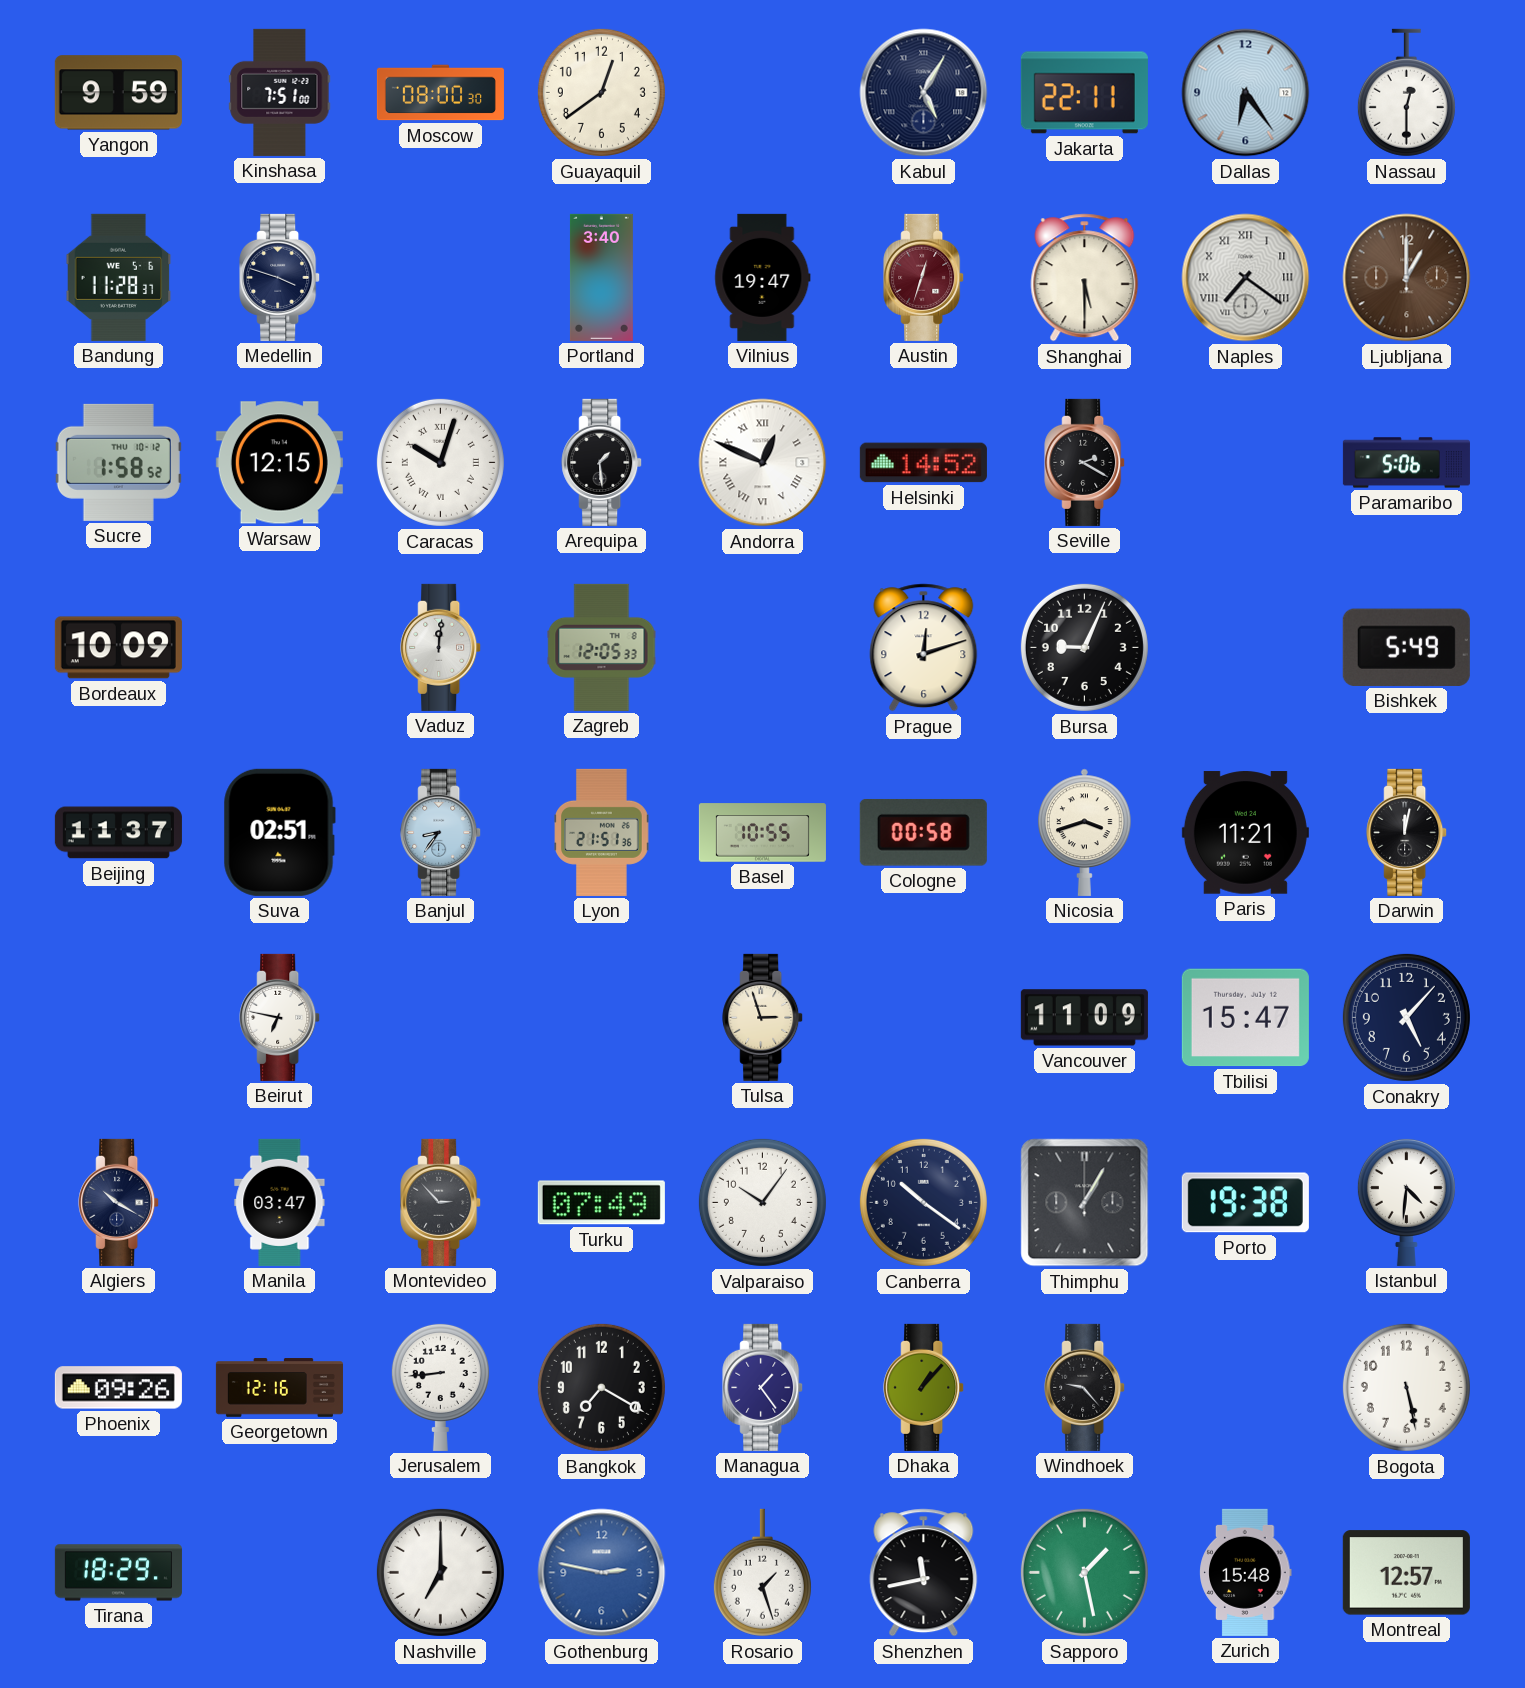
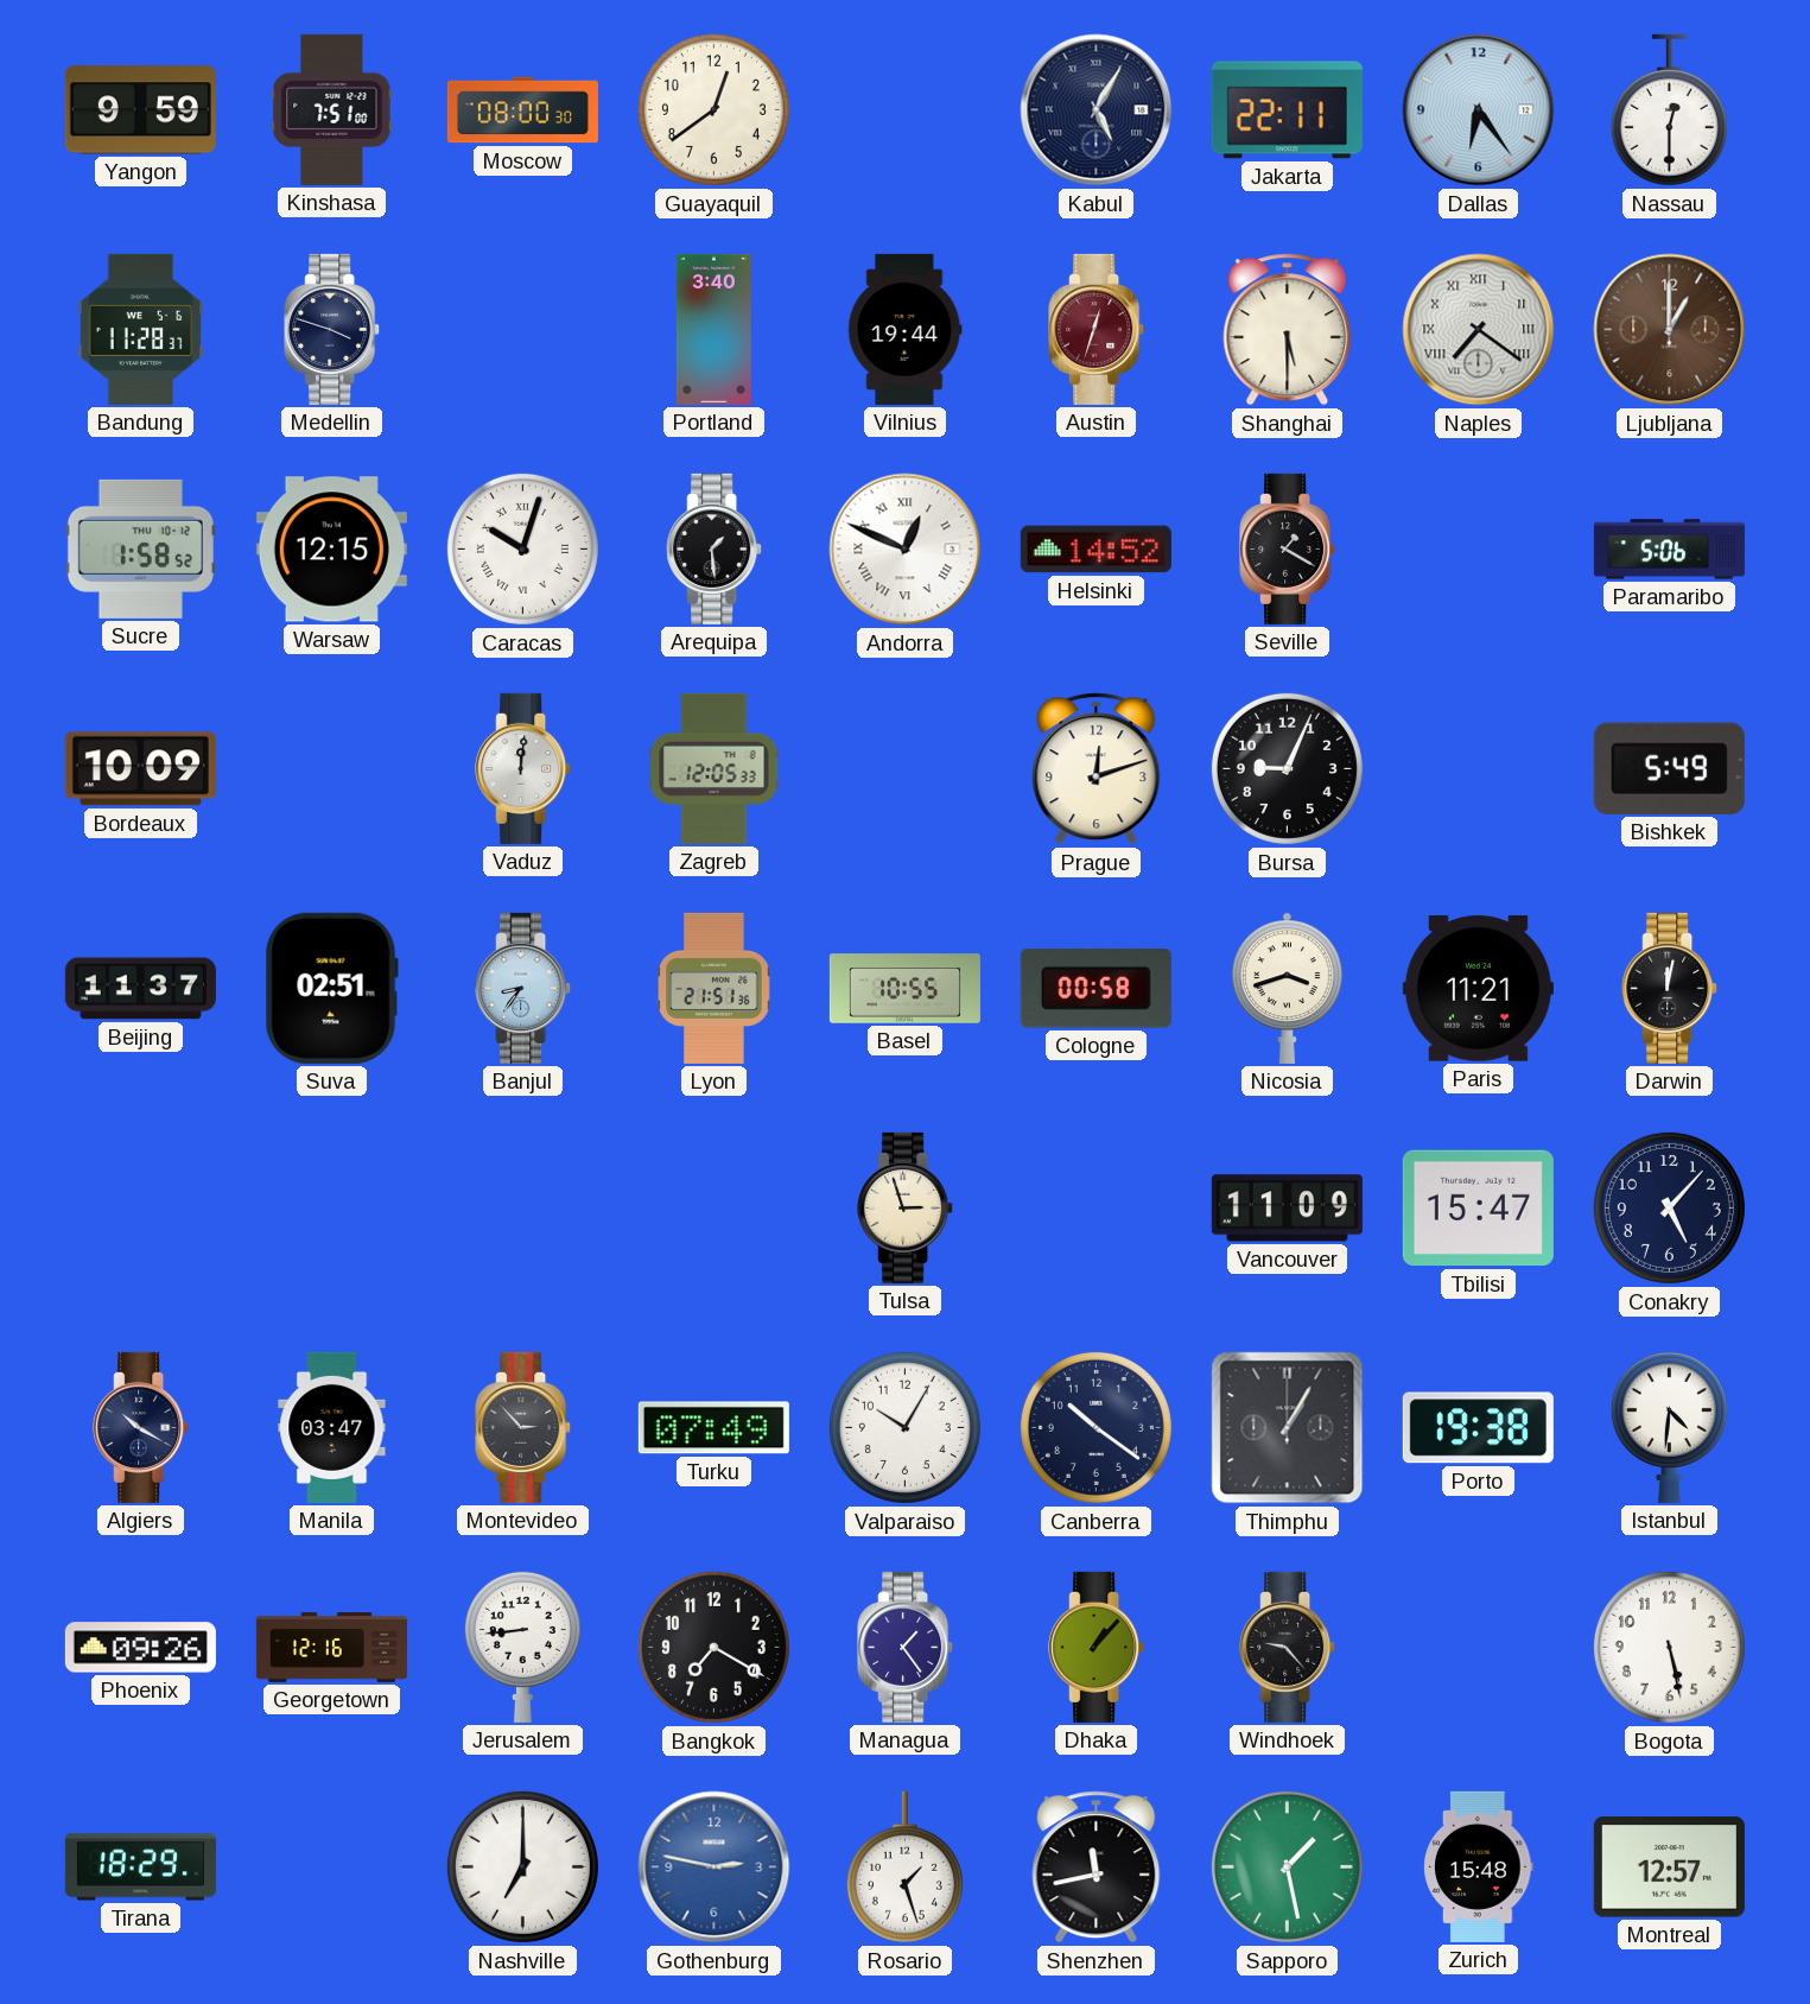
Vilnius: 19:47 -> 19:44 (906, 329)
Seville: 2:20 -> 1:20 (1288, 548)
Beirut: 6:47 -> none (280, 1017)
Valparaiso: 10:06 -> 10:05 (904, 1427)
